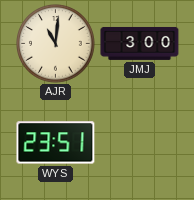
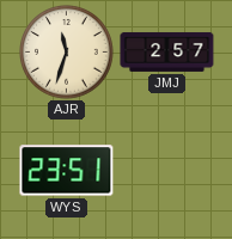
AJR: 11:01 -> 11:33 (67, 53)
JMJ: 3:00 -> 2:57 (167, 51)
